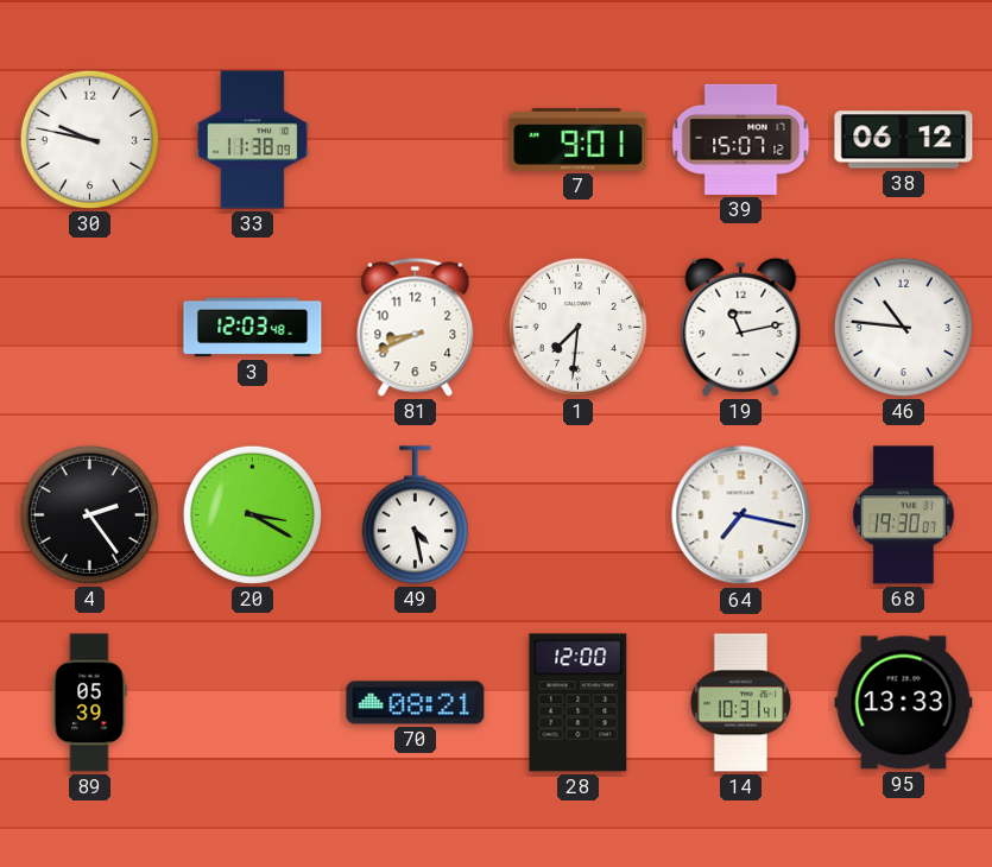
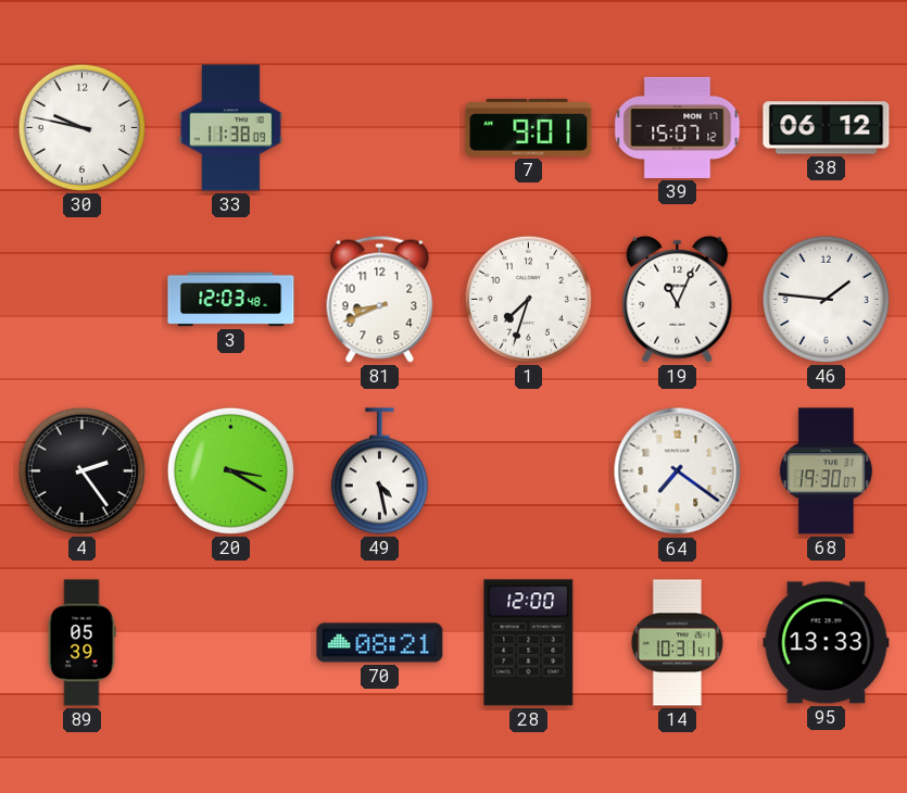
1: 7:31 -> 7:33 (528, 299)
19: 11:13 -> 11:04 (678, 299)
46: 10:46 -> 1:46 (826, 299)
64: 7:17 -> 7:21 (678, 471)
